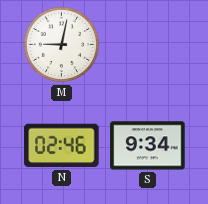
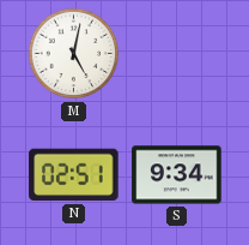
M: 9:02 -> 5:02 (74, 54)
N: 02:46 -> 02:51 (74, 175)
